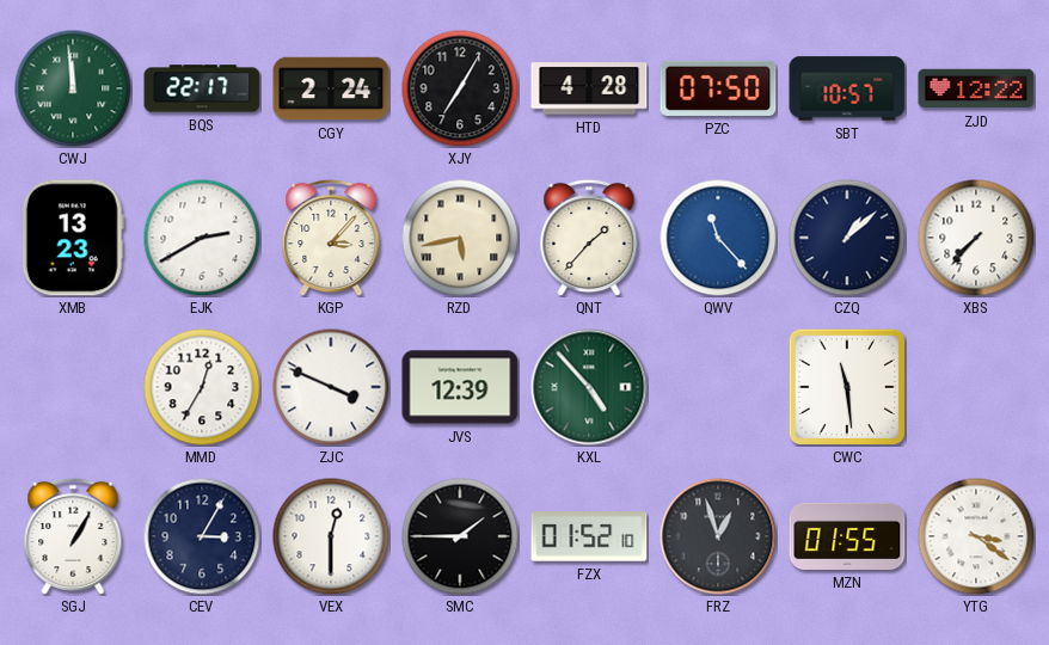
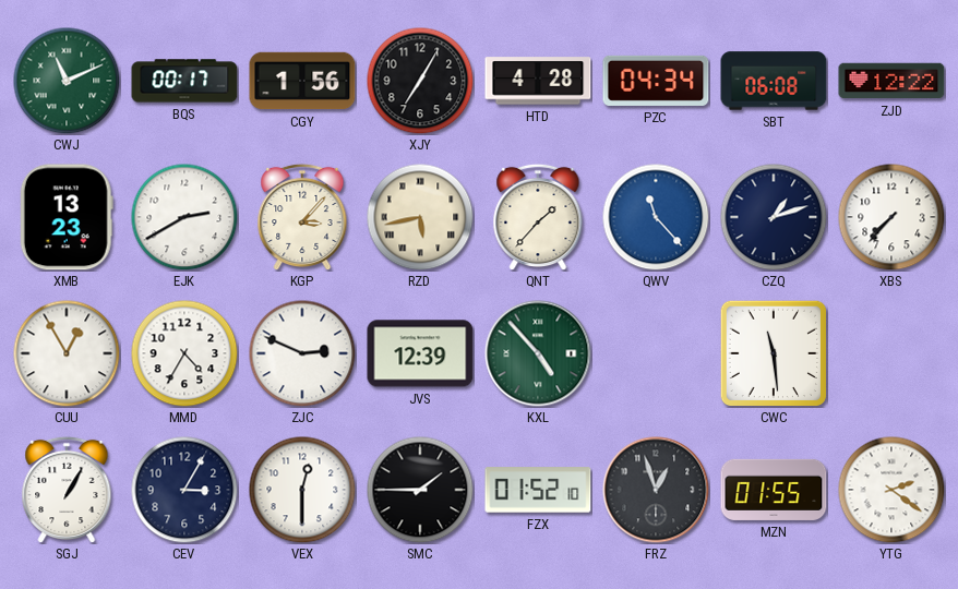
CWJ: 11:59 -> 11:11 (67, 81)
BQS: 22:17 -> 00:17 (184, 81)
CGY: 2:24 -> 1:56 (302, 81)
PZC: 07:50 -> 04:34 (656, 81)
SBT: 10:57 -> 06:08 (774, 81)
CZQ: 1:08 -> 1:12 (774, 217)
CUU: none -> 12:55 (67, 353)
MMD: 12:35 -> 4:35 (184, 353)
ZJC: 3:49 -> 2:49 (302, 353)
YTG: 3:21 -> 2:21 (891, 490)
